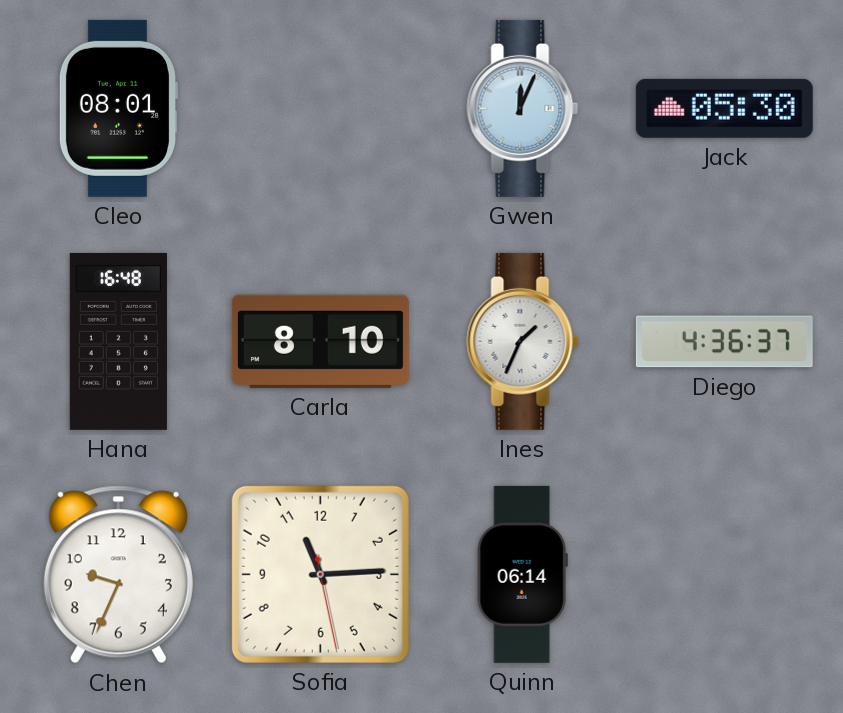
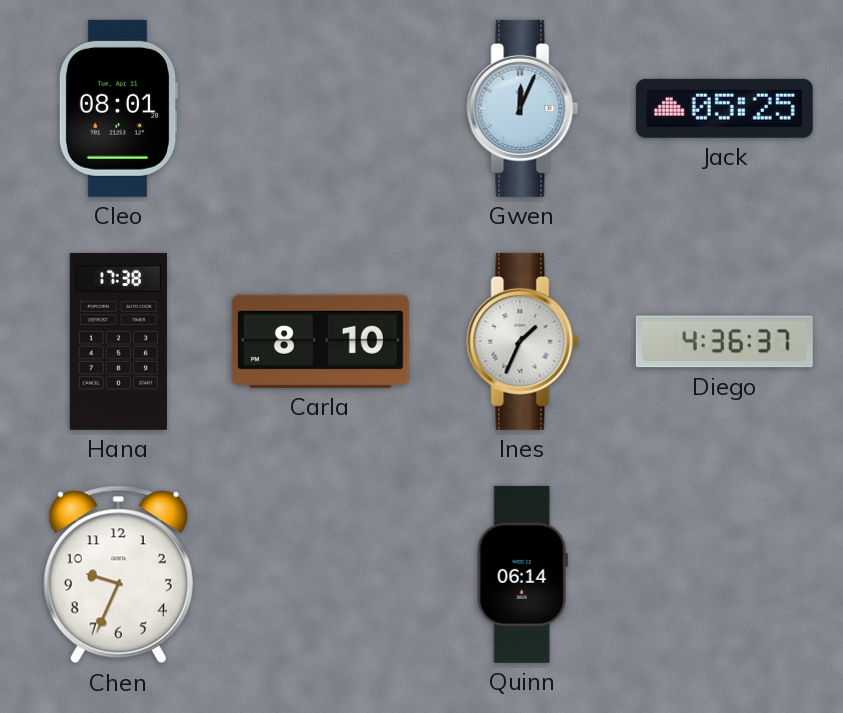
Jack: 05:30 -> 05:25 (724, 108)
Hana: 16:48 -> 17:38 (118, 341)
Sofia: 11:14 -> none (320, 574)
